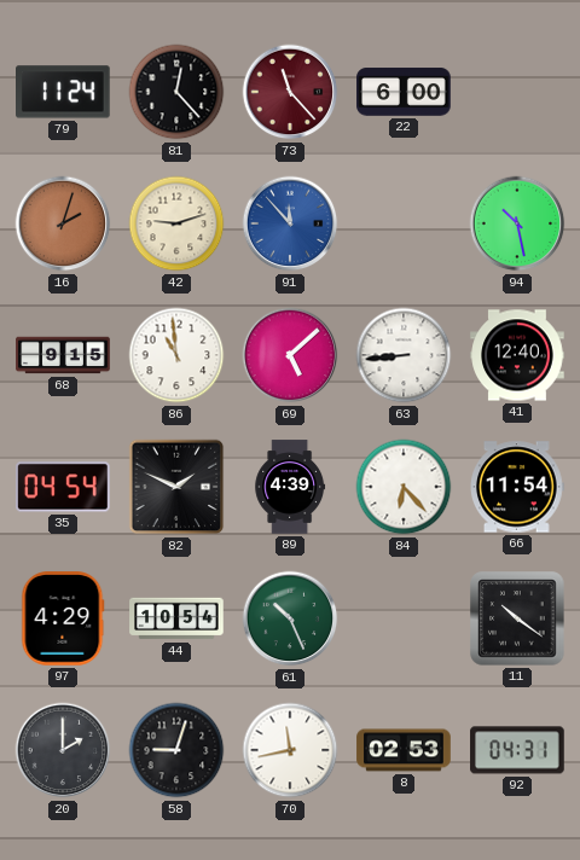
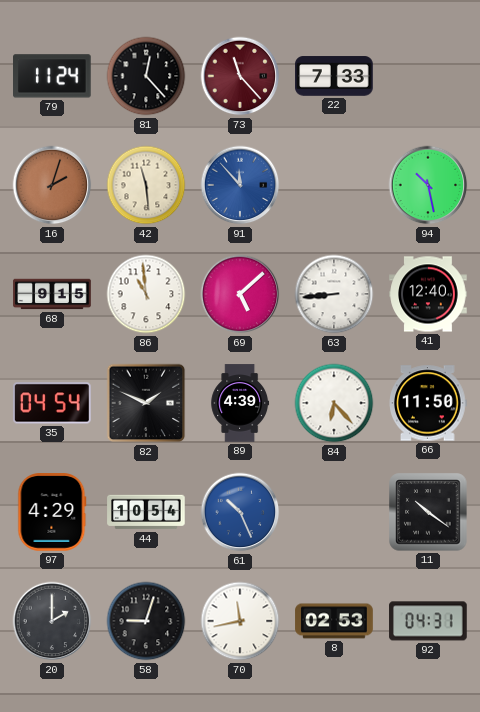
22: 6:00 -> 7:33 (334, 76)
42: 9:12 -> 11:29 (146, 185)
66: 11:54 -> 11:50 (429, 403)
61 dial: green -> blue (240, 512)
